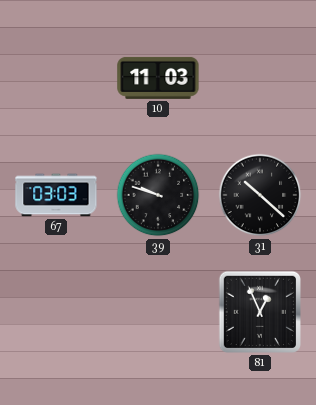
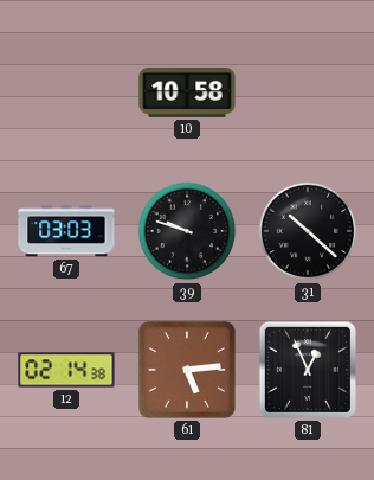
10: 11:03 -> 10:58 (187, 92)
12: none -> 02:14 (66, 370)
61: none -> 5:14 (187, 370)
